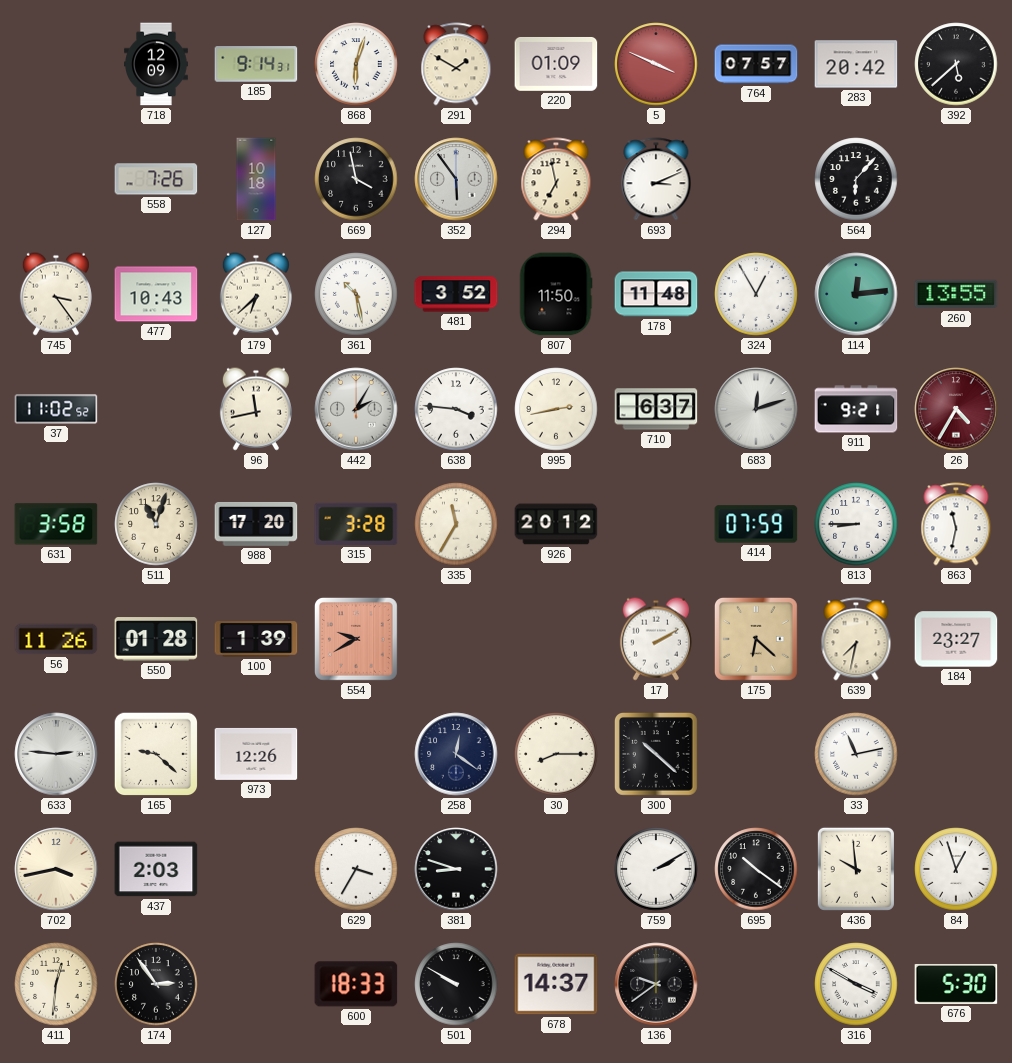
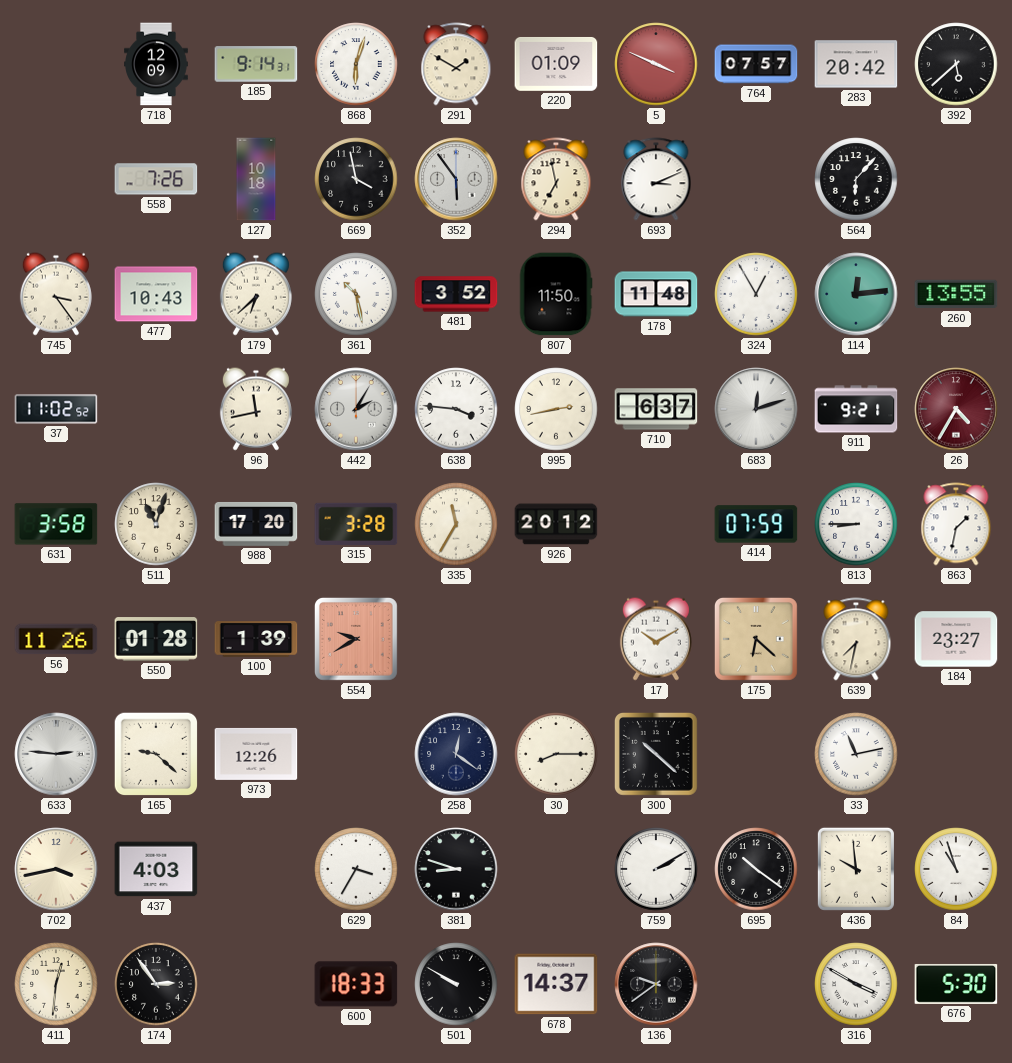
863: 11:32 -> 1:32 (956, 524)
17: 2:10 -> 10:10 (656, 639)
437: 2:03 -> 4:03 (156, 869)
84: 12:57 -> 10:57 (956, 869)
